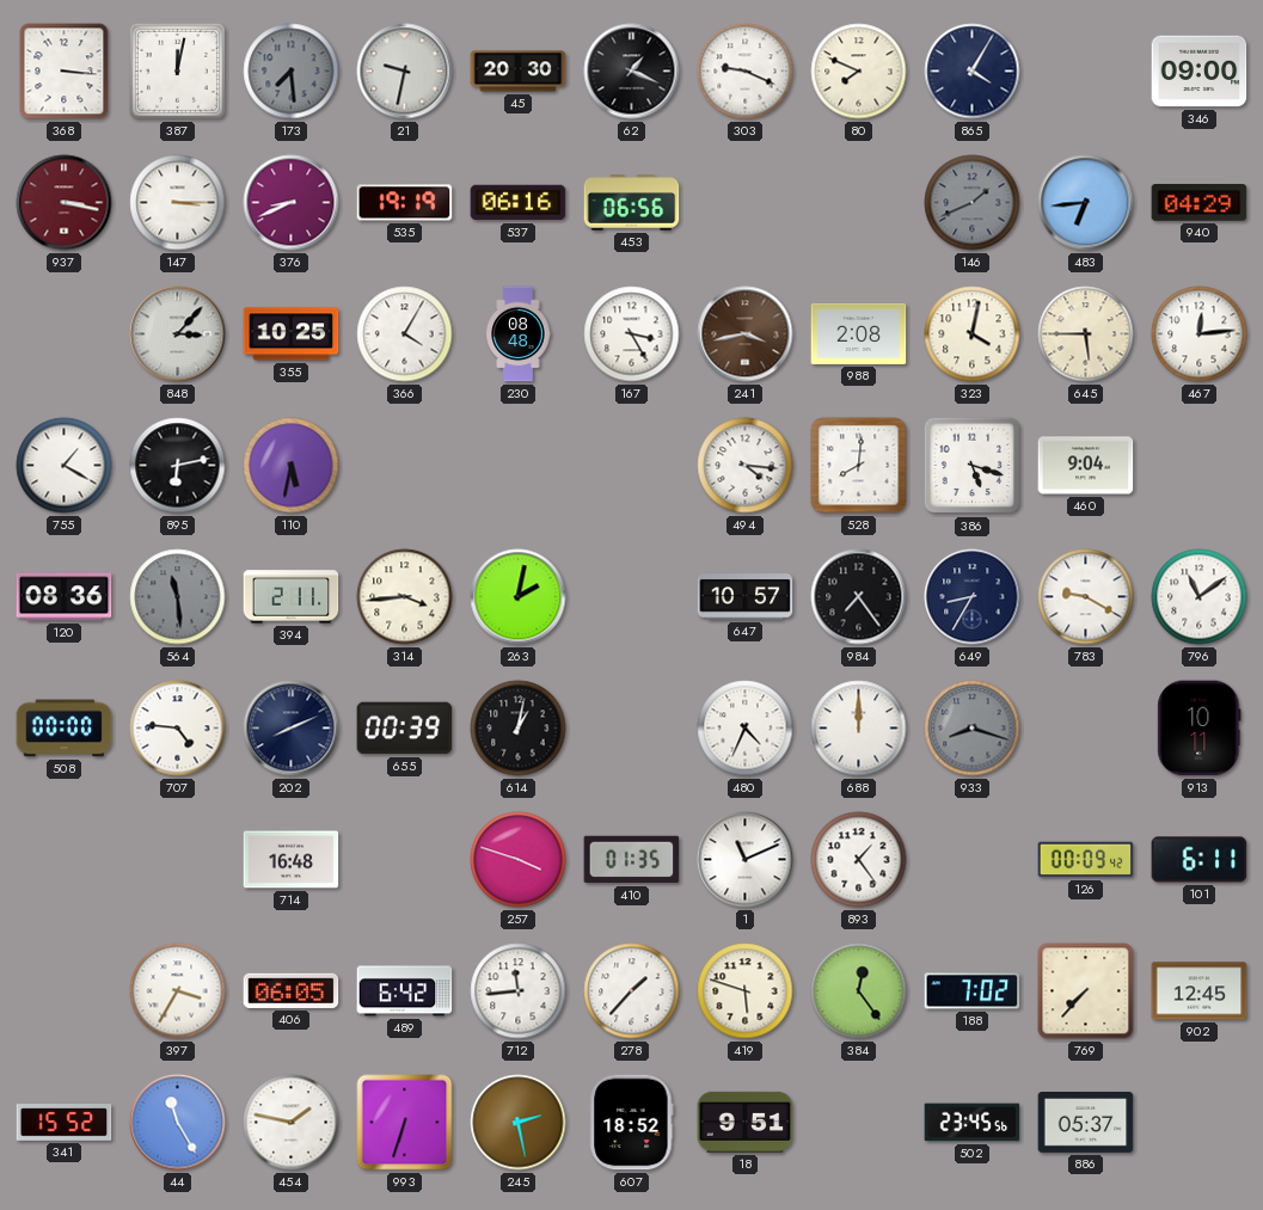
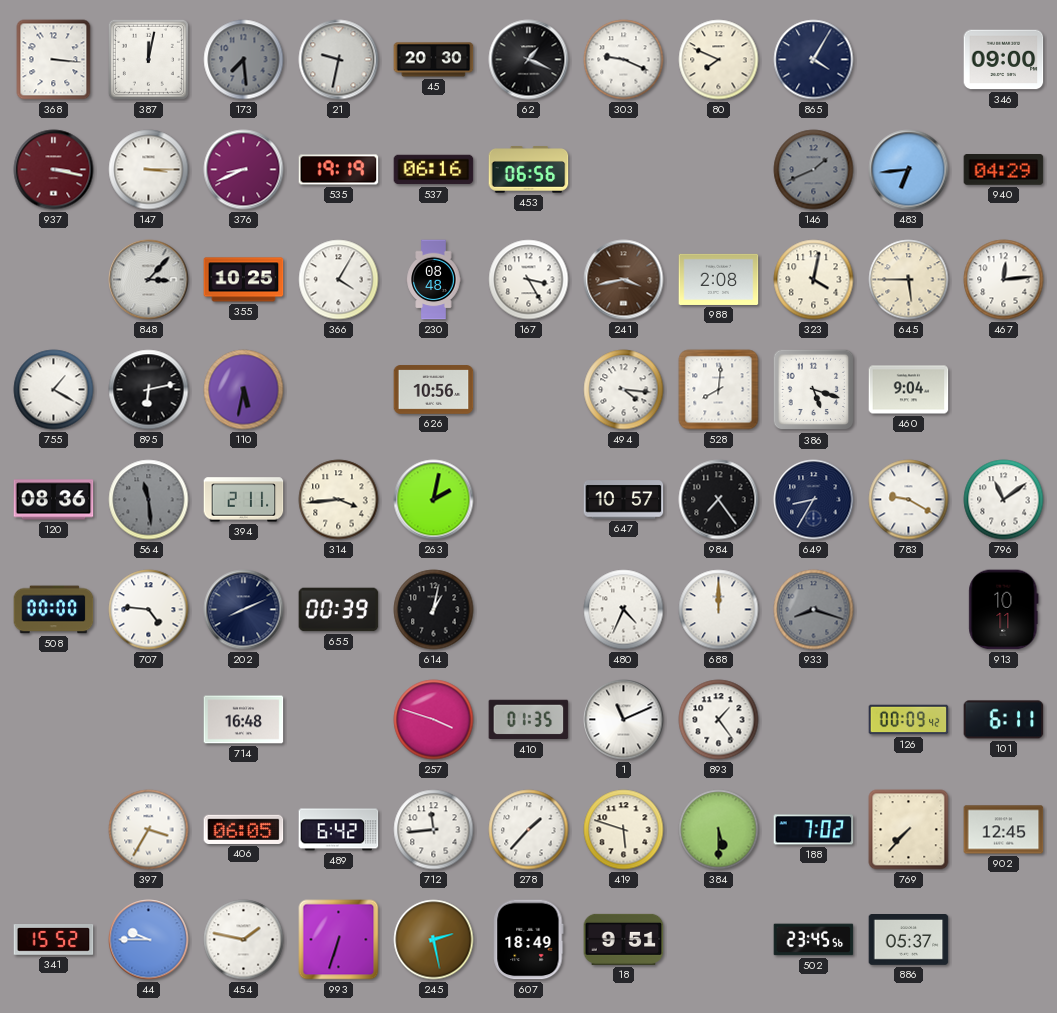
626: none -> 10:56 (434, 390)
384: 12:24 -> 5:30 (719, 830)
44: 11:25 -> 9:45 (149, 940)
607: 18:52 -> 18:49 (529, 940)
